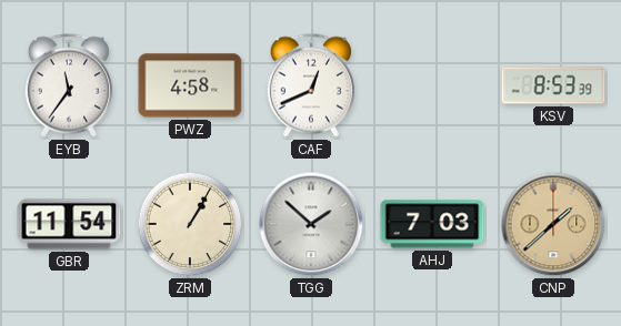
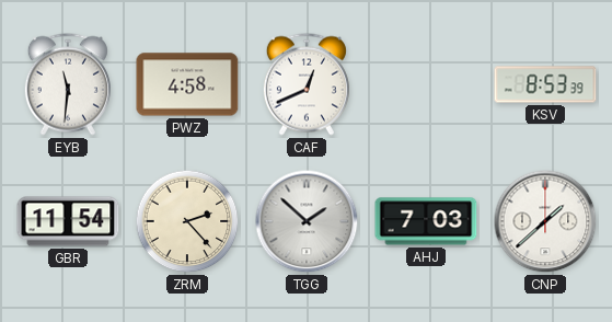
EYB: 11:36 -> 11:31 (68, 84)
ZRM: 1:05 -> 2:23 (187, 221)
CNP dial: champagne -> white (545, 221)
